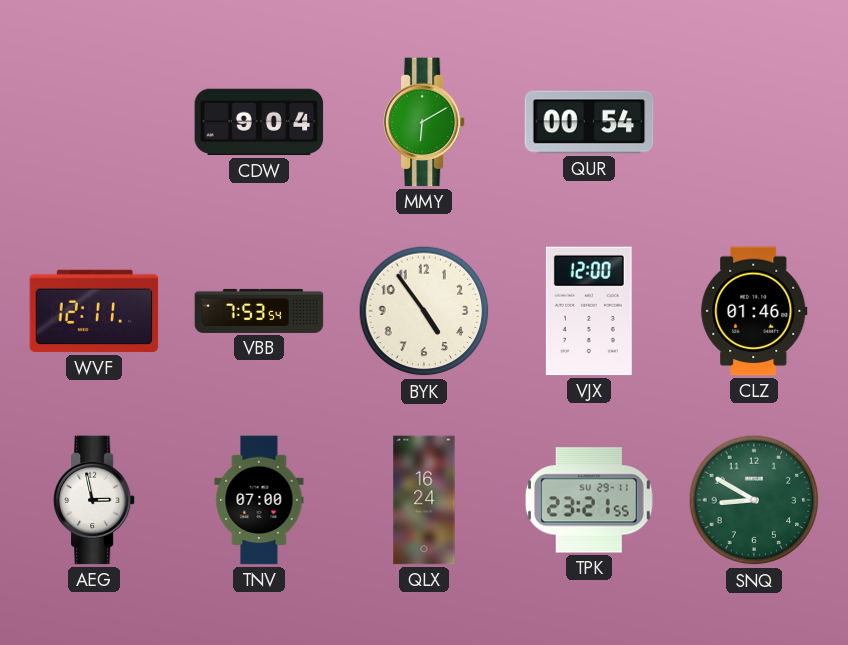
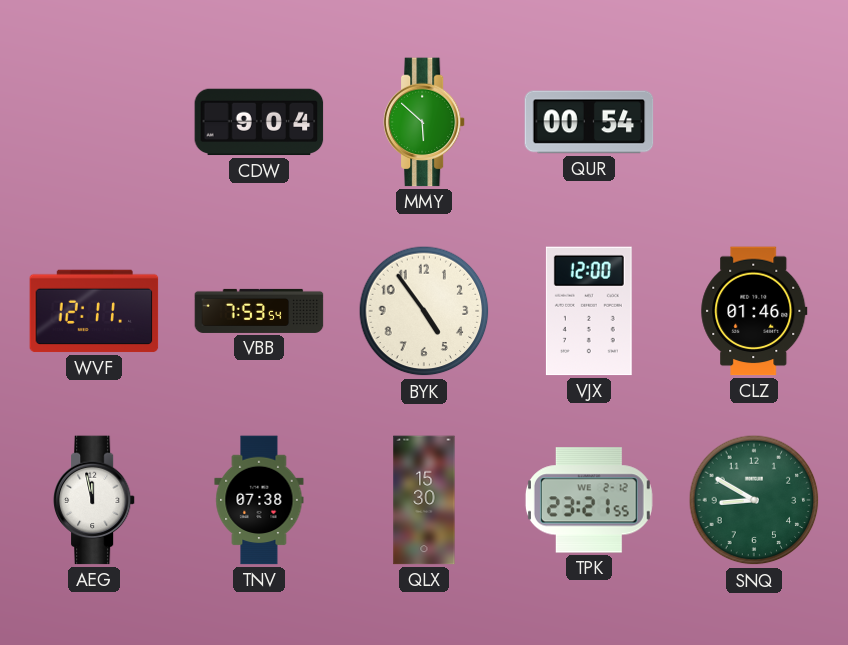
MMY: 6:10 -> 5:52 (424, 122)
AEG: 2:58 -> 11:58 (94, 500)
TNV: 07:00 -> 07:38 (259, 500)
QLX: 16:24 -> 15:30 (424, 500)
TPK date: SU 29-11 -> WE 2-12 (589, 500)
